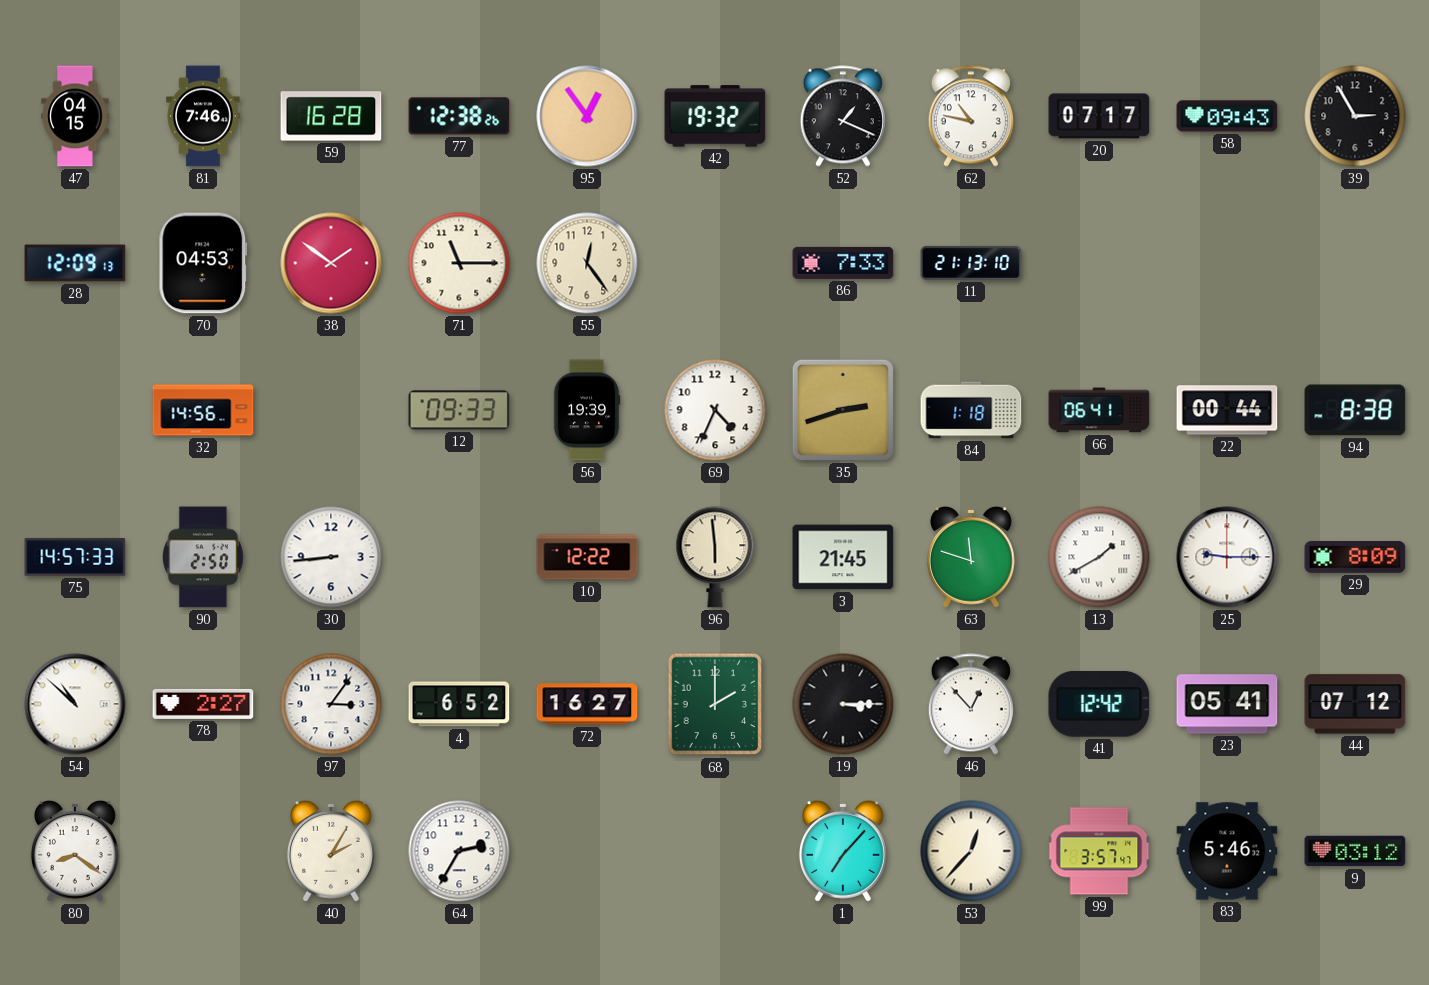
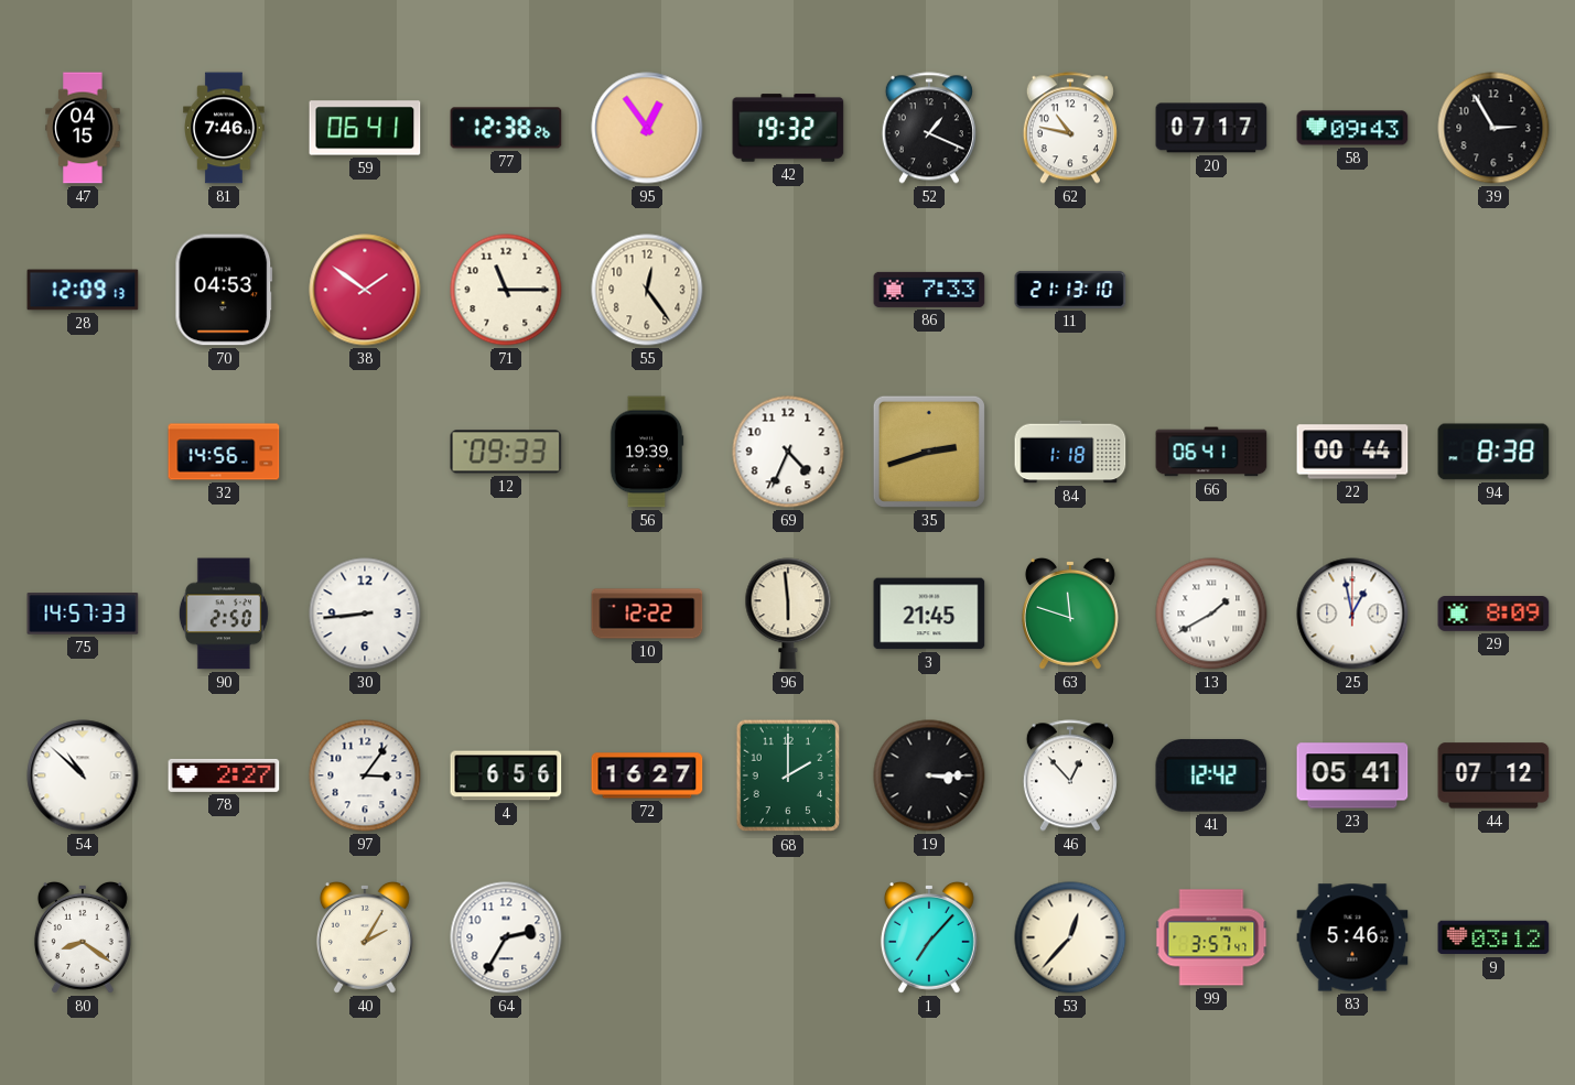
59: 16:28 -> 06:41 (365, 128)
25: 9:15 -> 12:58 (1352, 614)
4: 6:52 -> 6:56 (506, 775)
